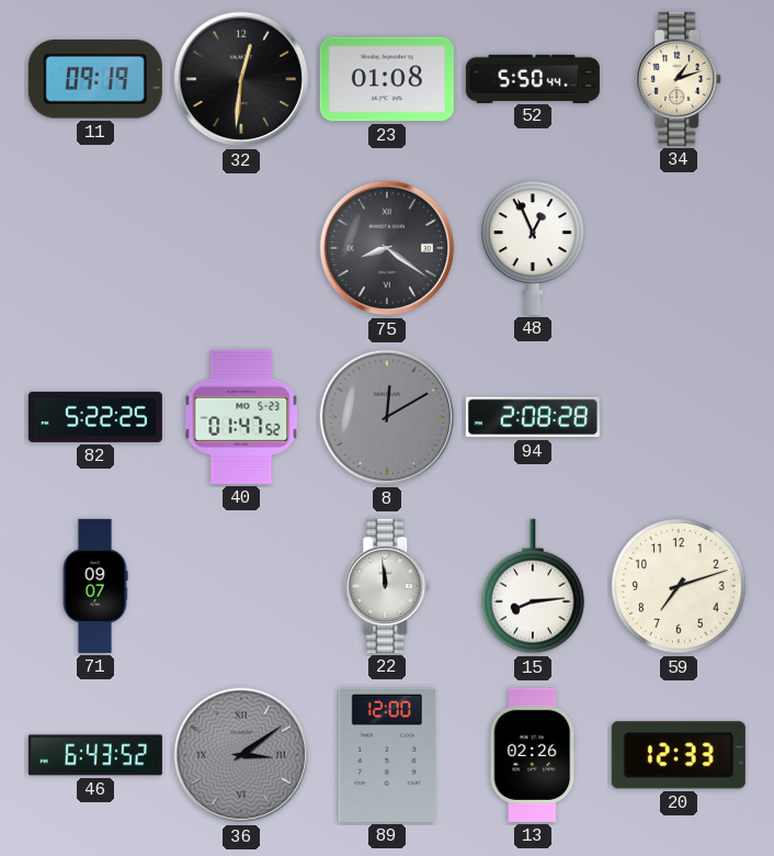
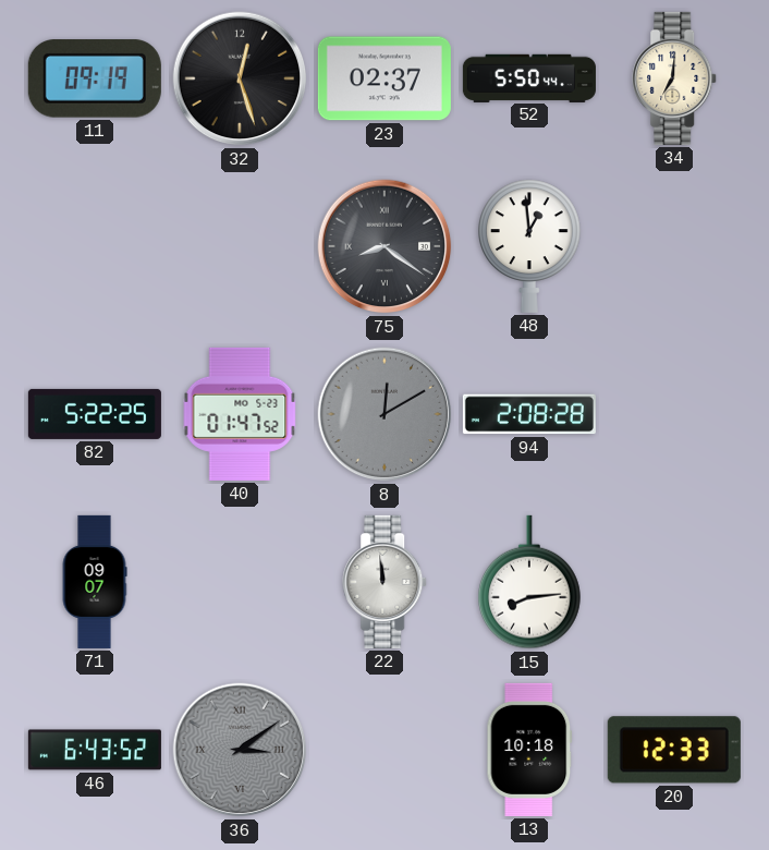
32: 12:31 -> 12:27 (240, 78)
23: 01:08 -> 02:37 (384, 78)
34: 1:12 -> 7:01 (675, 78)
48: 12:56 -> 12:59 (530, 246)
59: 7:12 -> none (679, 586)
89: 12:00 -> none (387, 755)
13: 02:26 -> 10:18 (529, 750)
